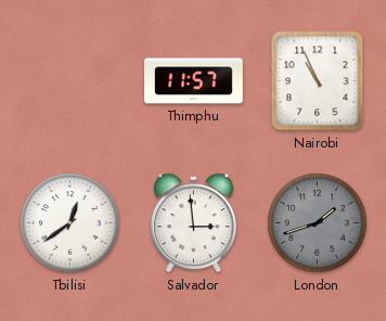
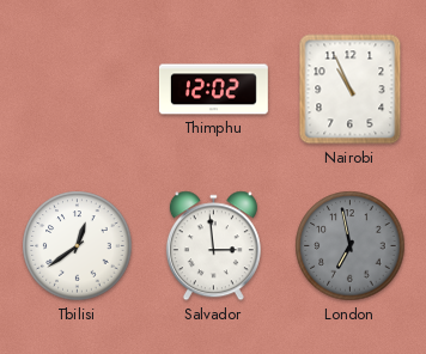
Thimphu: 11:57 -> 12:02 (213, 90)
London: 1:42 -> 6:58 (351, 246)
